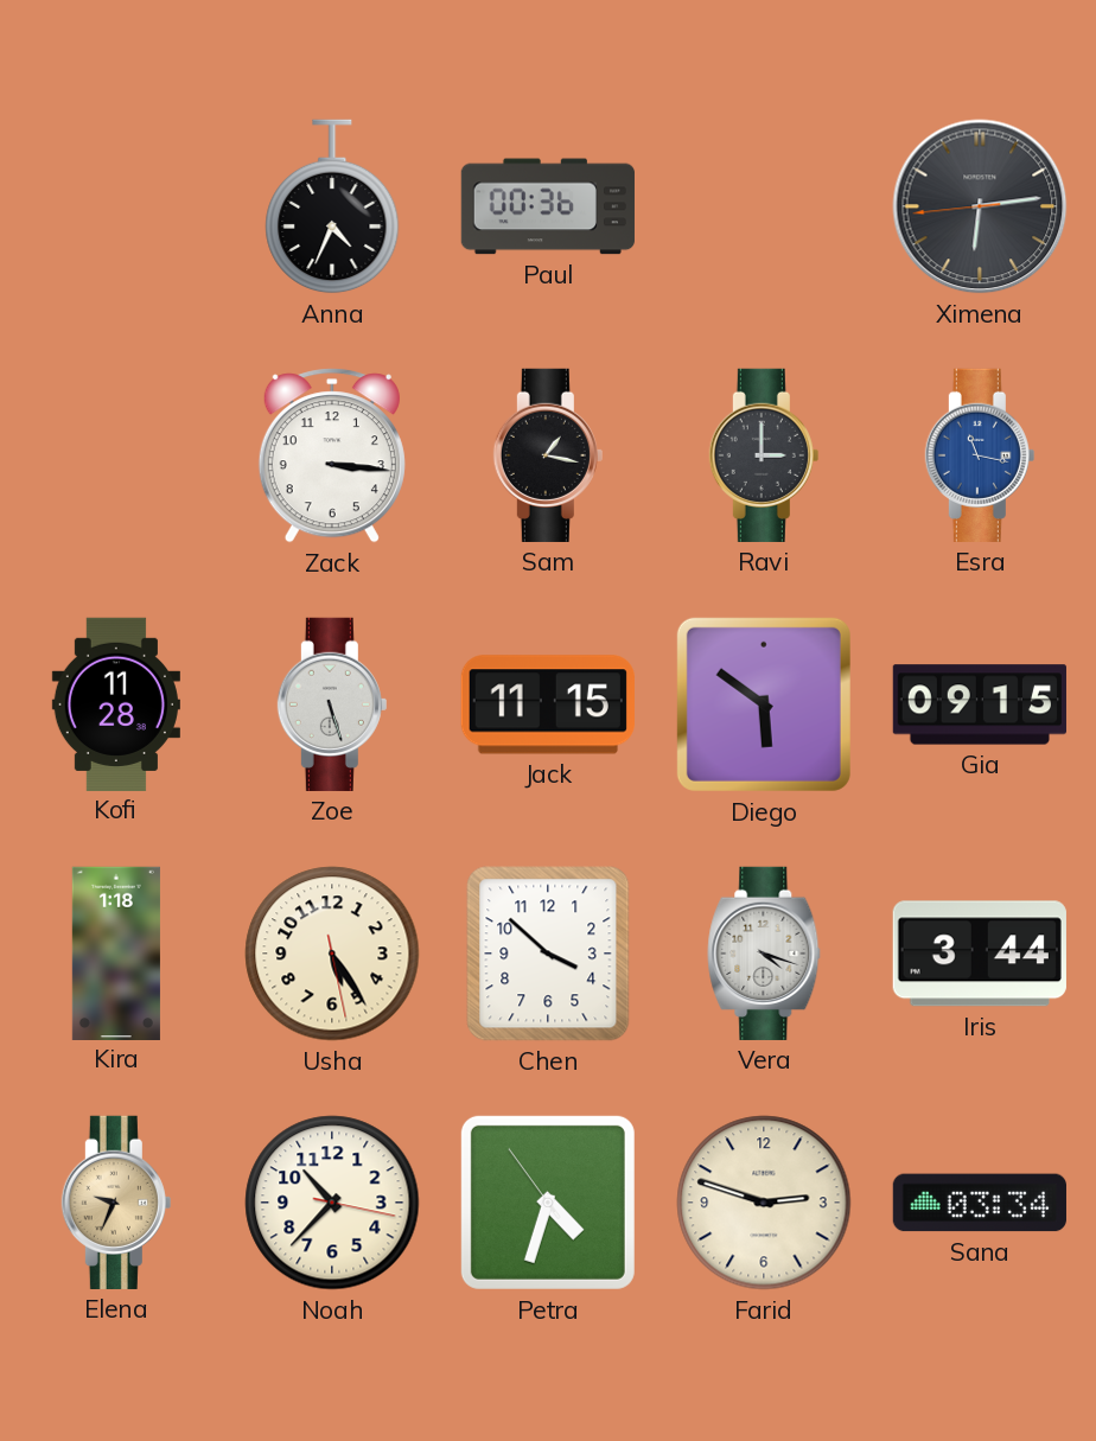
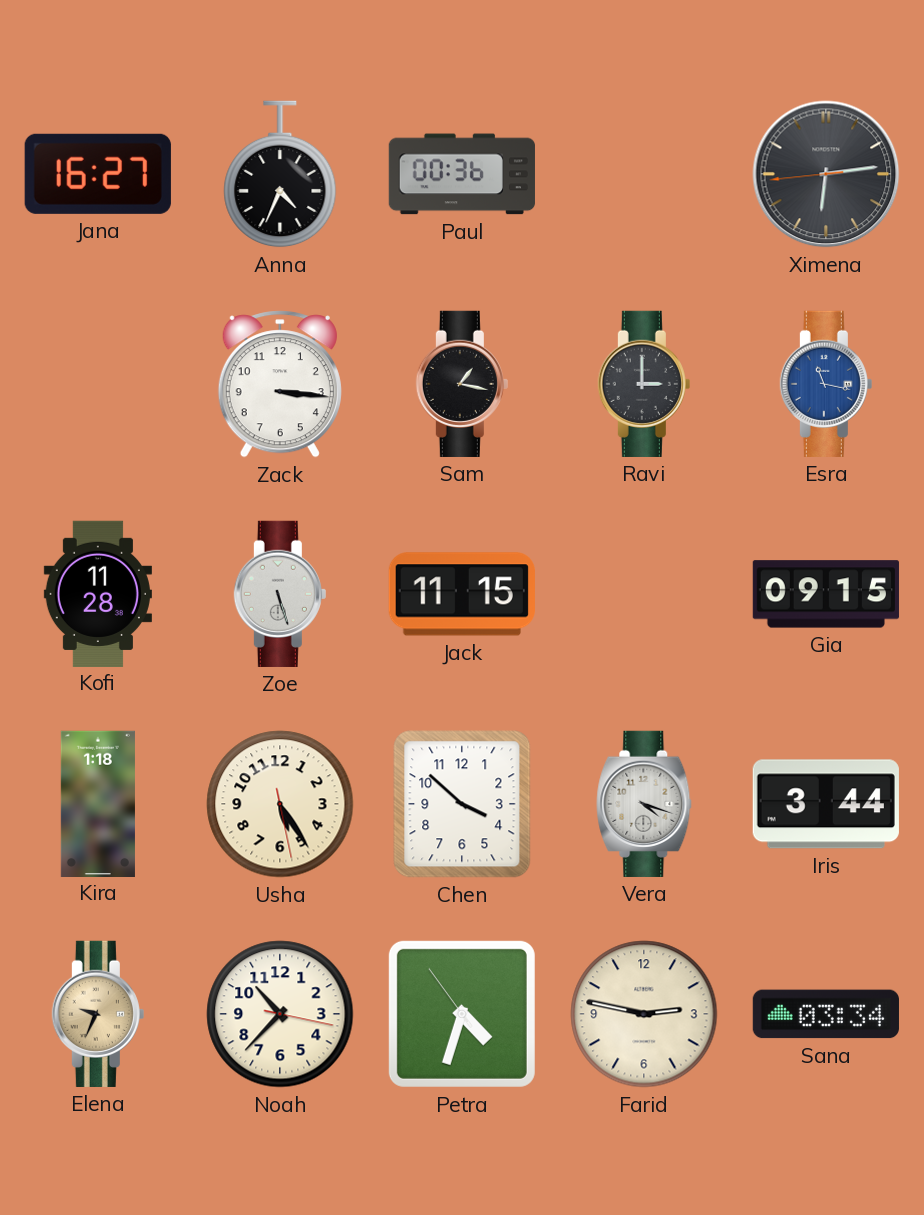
Jana: none -> 16:27 (98, 174)
Diego: 5:51 -> none (764, 704)
Farid: 2:48 -> 2:47 (644, 1014)
